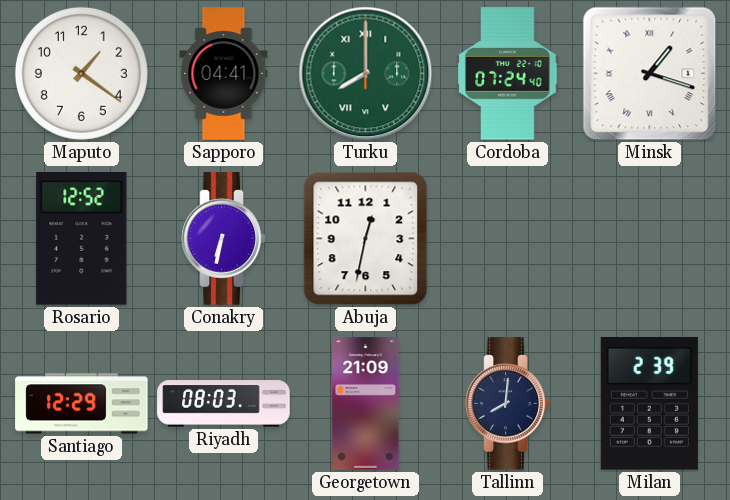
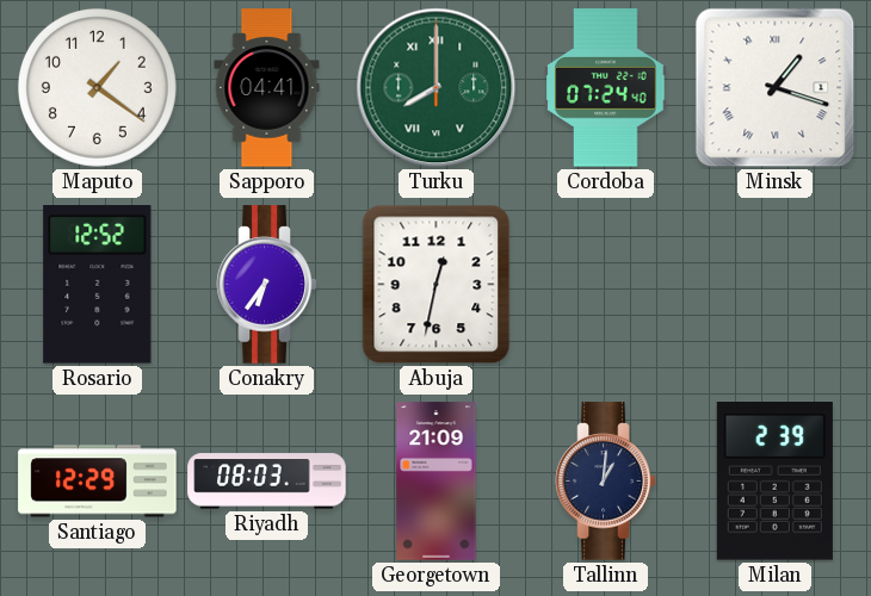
Conakry: 6:32 -> 6:36 (267, 285)
Tallinn: 8:01 -> 1:01 (606, 482)
